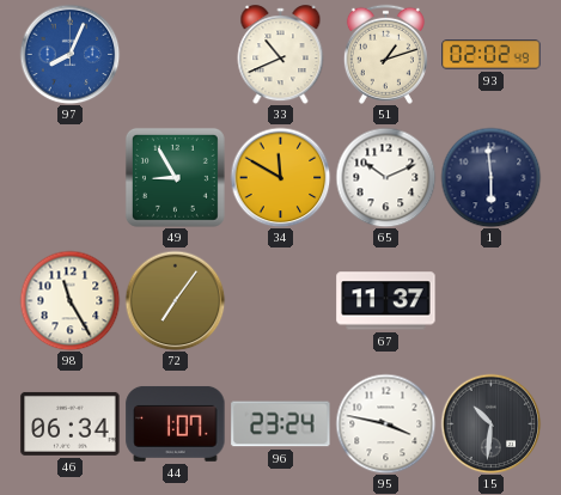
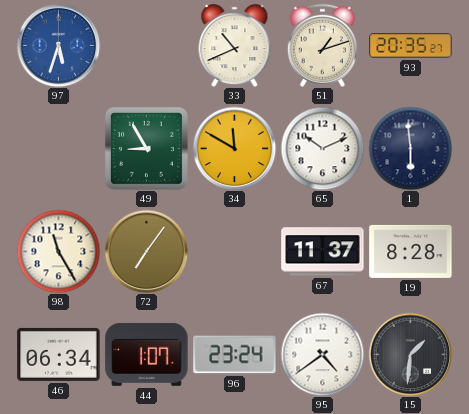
97: 8:04 -> 5:33 (58, 45)
93: 02:02 -> 20:35 (411, 46)
19: none -> 8:28 (411, 251)
95: 3:47 -> 4:39 (322, 354)
15: 10:31 -> 1:31 (410, 354)
